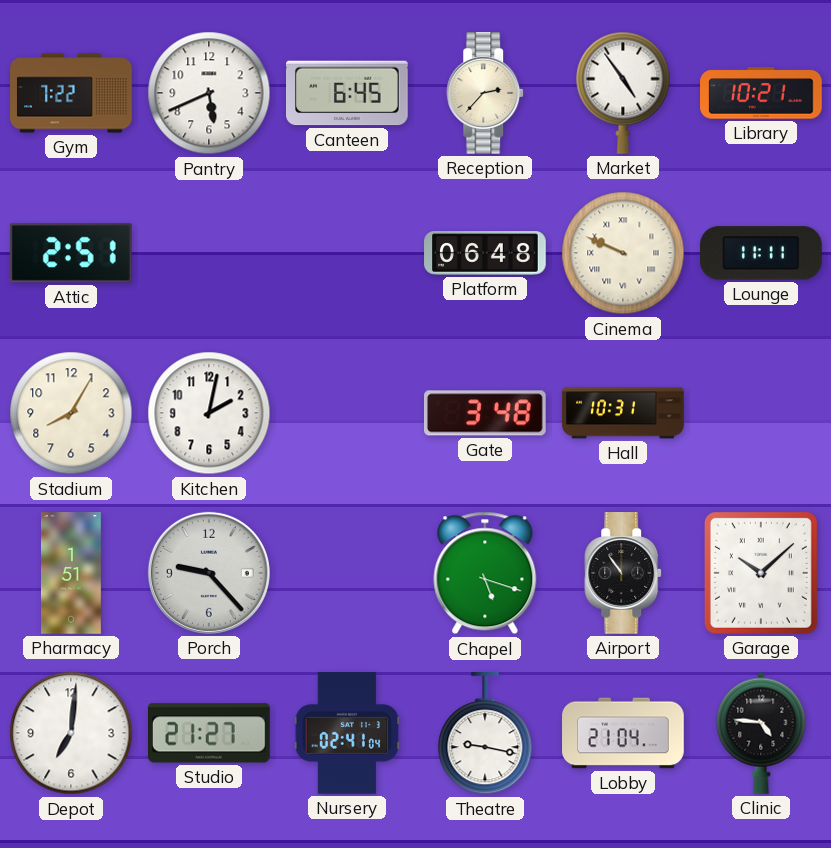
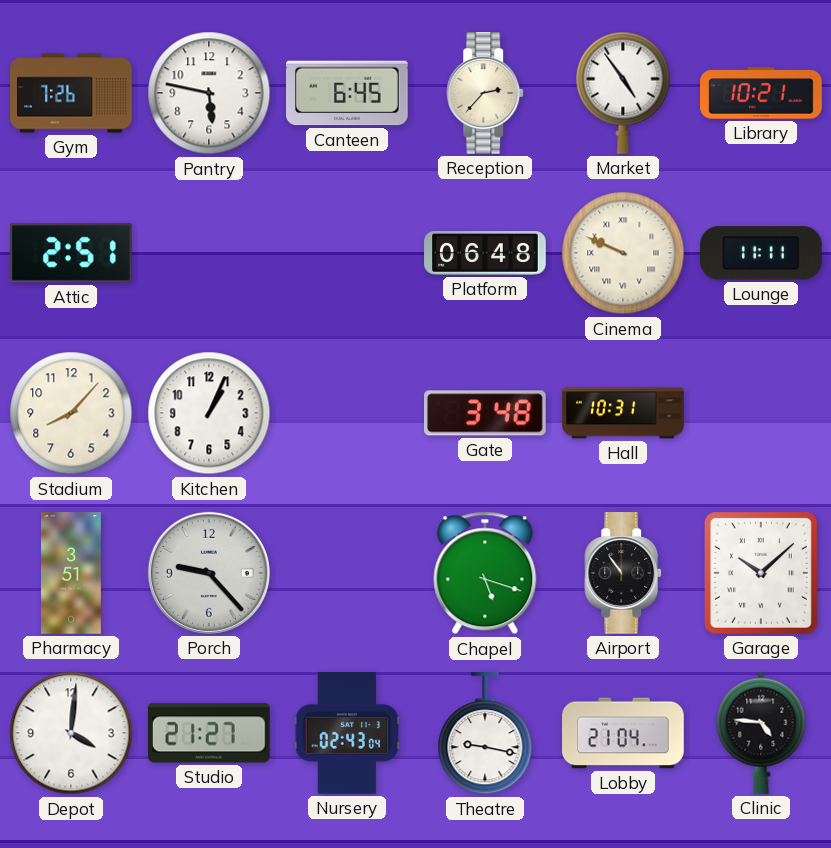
Gym: 7:22 -> 7:26 (71, 93)
Pantry: 5:41 -> 5:47 (209, 93)
Stadium: 8:05 -> 8:07 (71, 413)
Kitchen: 2:02 -> 1:04 (209, 413)
Pharmacy: 1:51 -> 3:51 (71, 573)
Depot: 7:01 -> 4:01 (71, 733)
Nursery: 02:41 -> 02:43 (347, 733)
